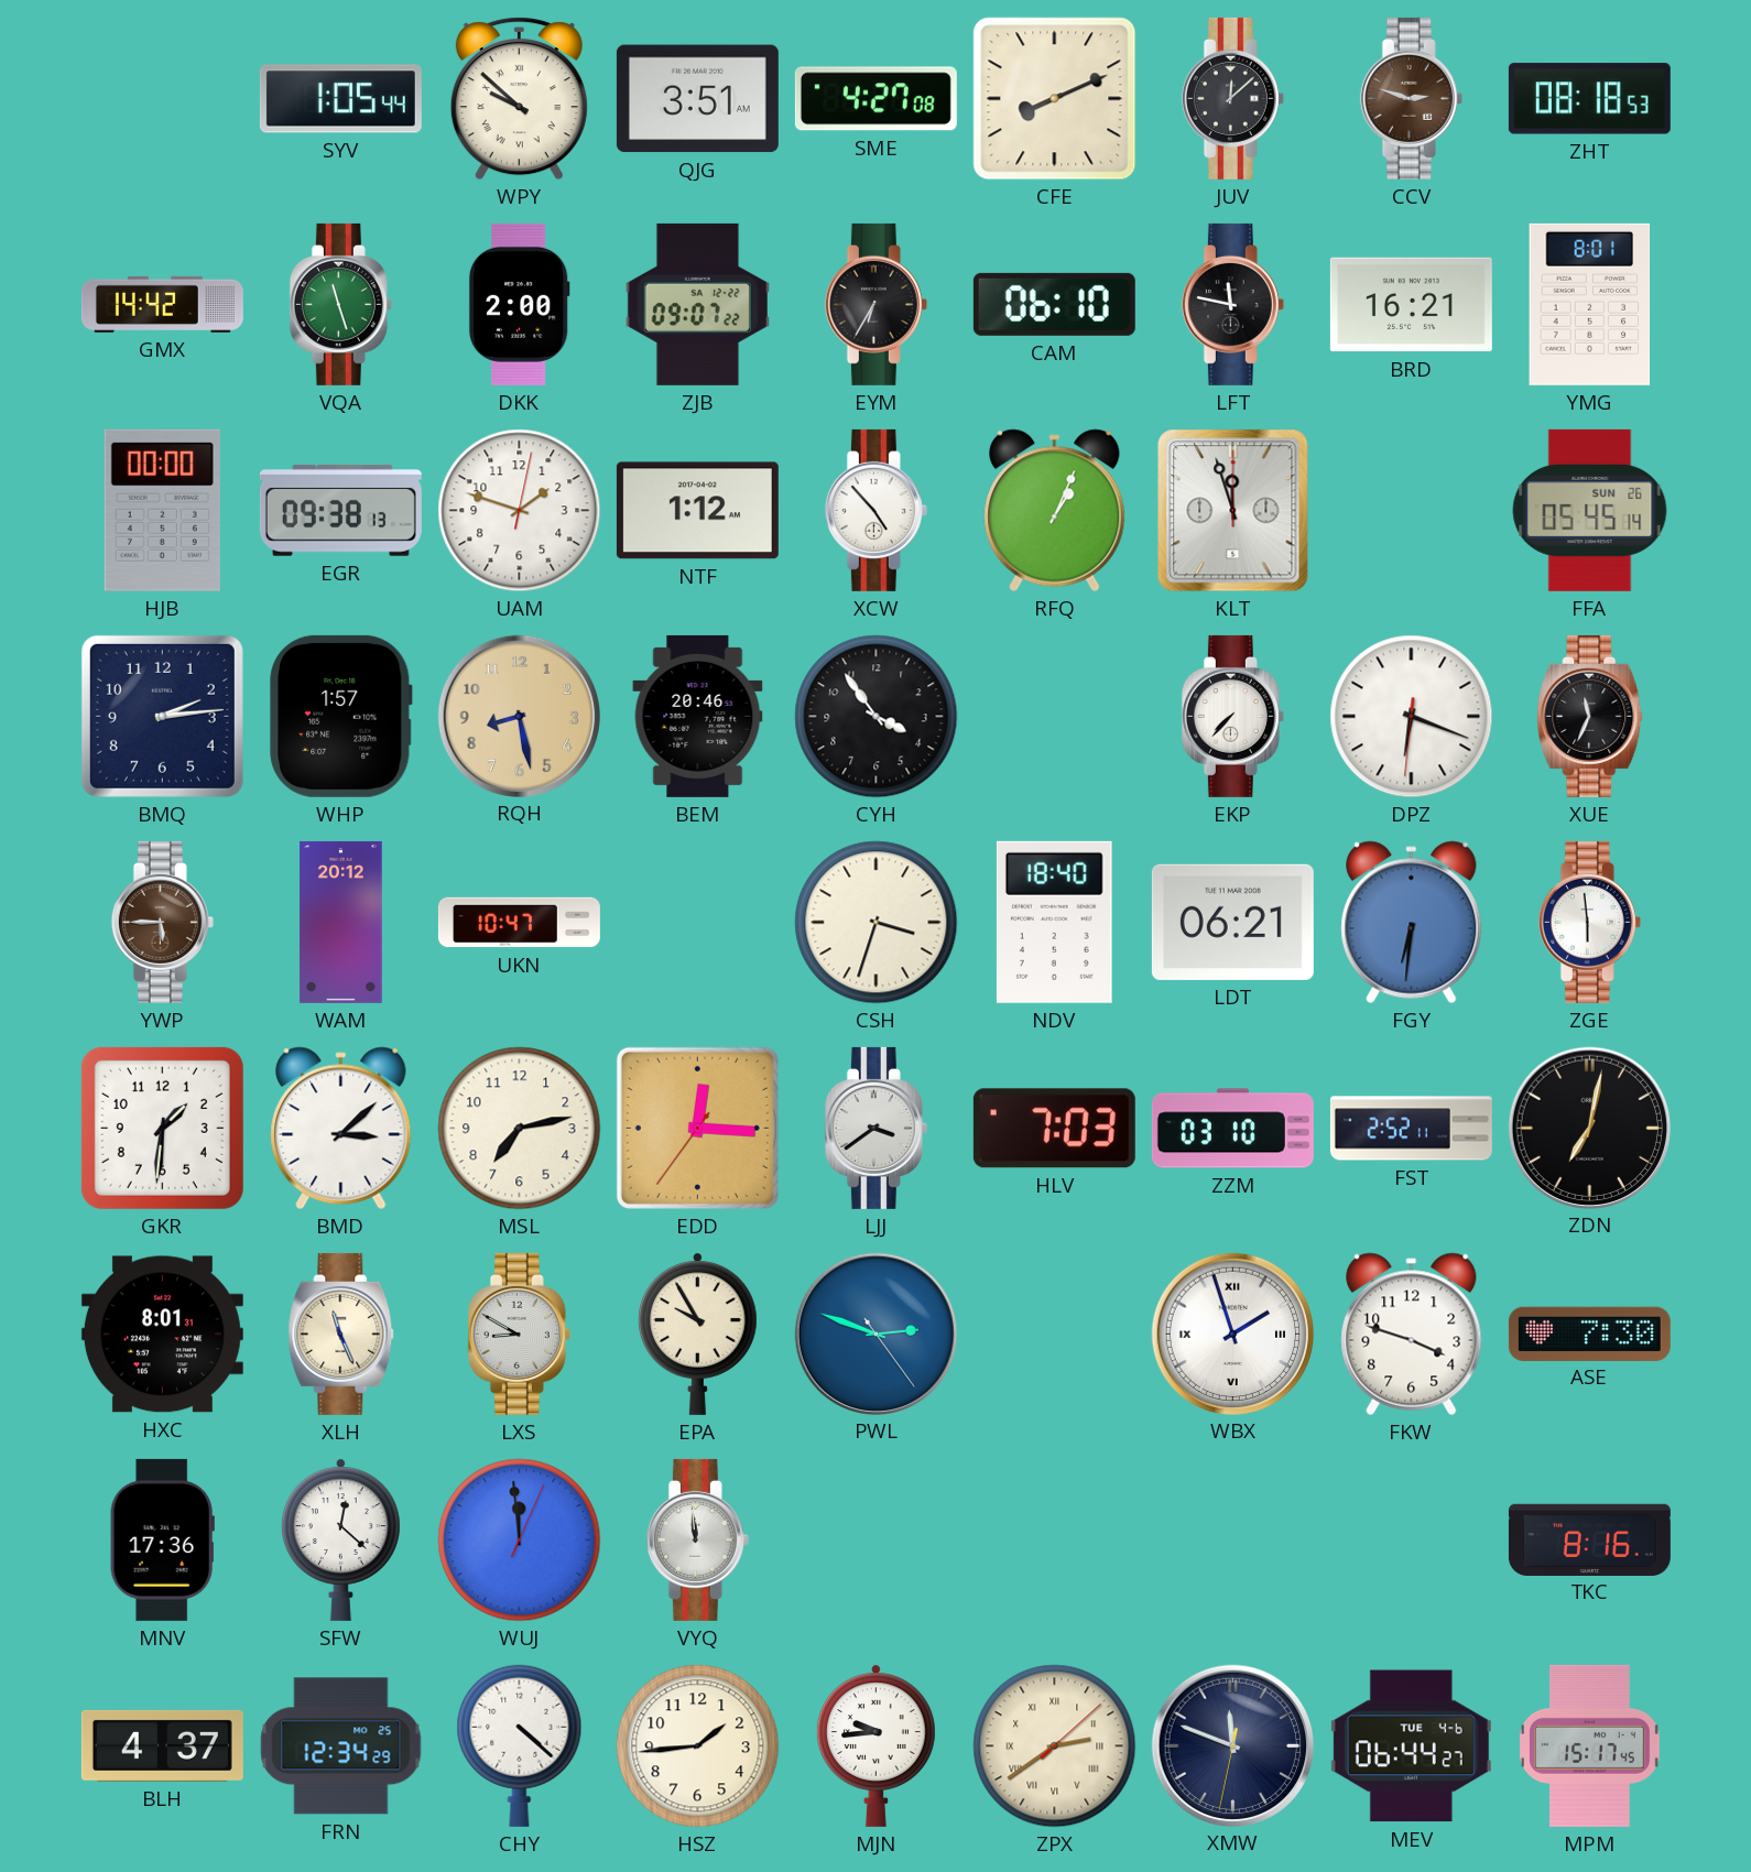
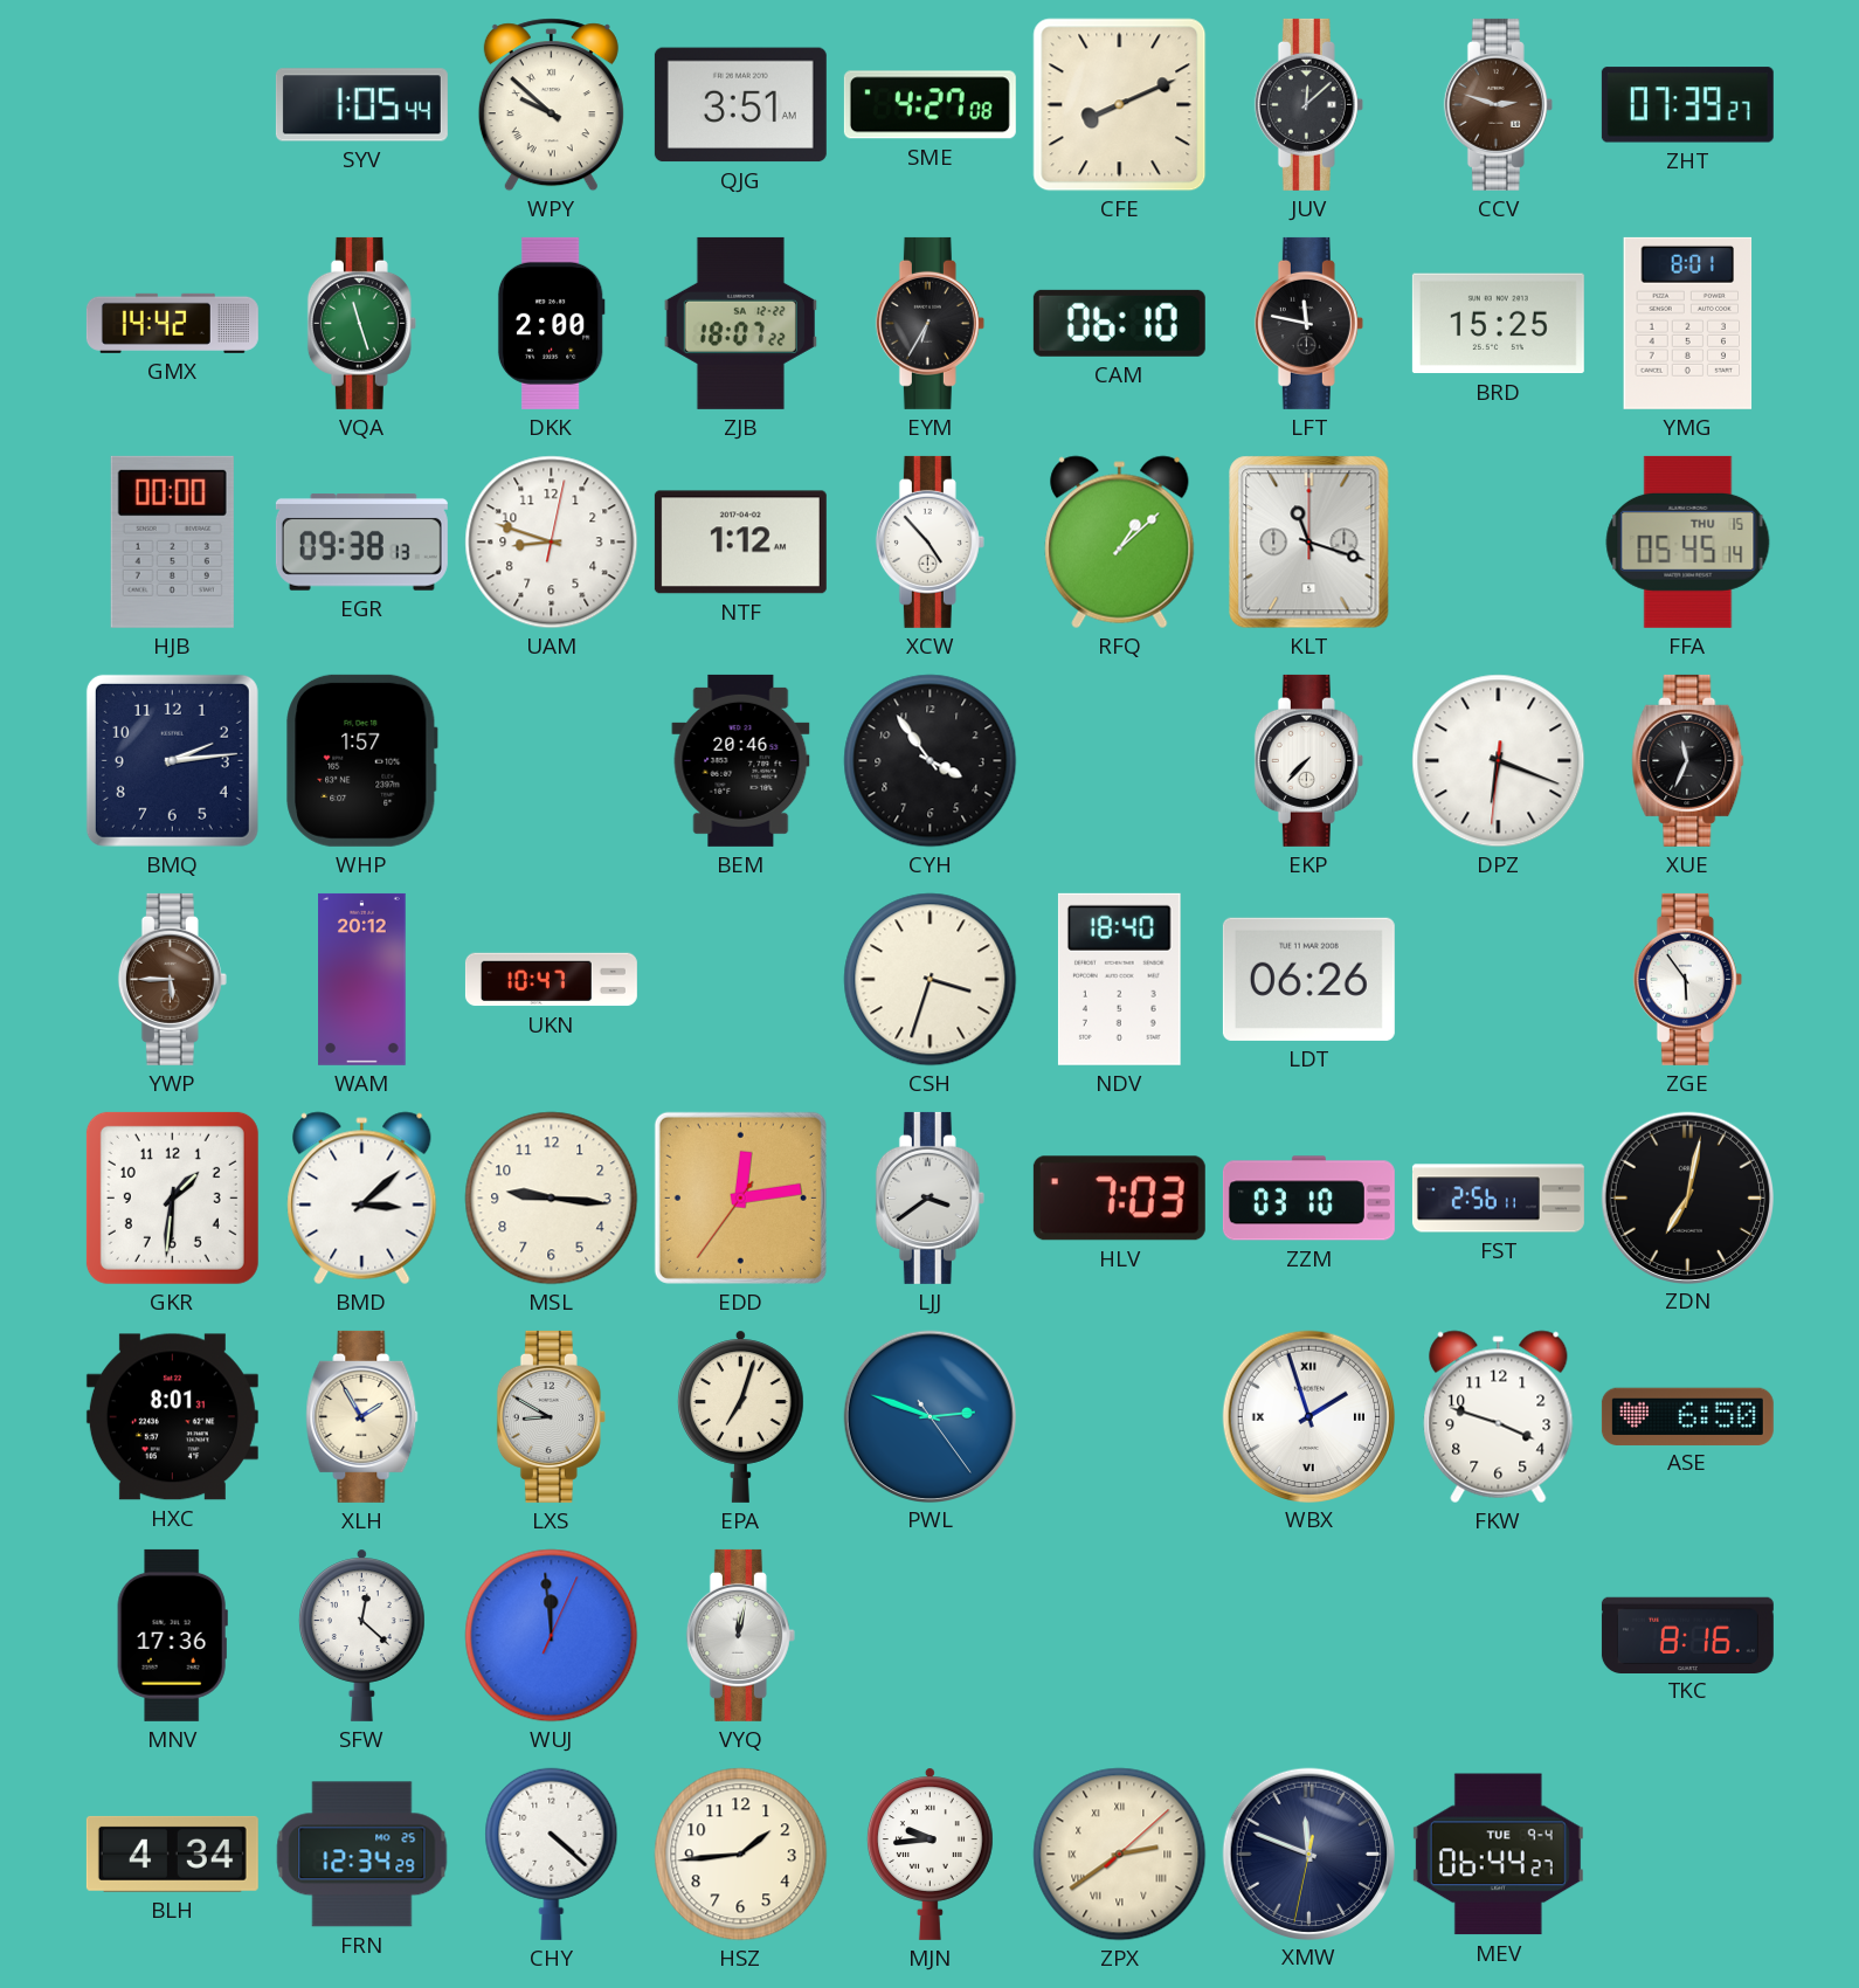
ZHT: 08:18 -> 07:39 (1687, 105)
ZJB: 09:07 -> 18:07 (740, 323)
BRD: 16:21 -> 15:25 (1498, 324)
UAM: 1:48 -> 8:48 (552, 543)
RFQ: 1:04 -> 1:08 (1120, 543)
KLT: 11:57 -> 11:18 (1309, 543)
FFA date: SUN 26 -> THU 15 (1688, 541)
RQH: 8:28 -> none (519, 716)
LDT: 06:21 -> 06:26 (1308, 979)
FGY: 6:31 -> none (1412, 923)
ZGE: 5:59 -> 5:54 (1687, 979)
MSL: 7:13 -> 9:16 (552, 1199)
EDD: 12:15 -> 12:13 (740, 1197)
FST: 2:52 -> 2:56 (1498, 1199)
XLH: 11:26 -> 1:55 (362, 1416)
EPA: 9:55 -> 7:03 (741, 1416)
ASE: 7:30 -> 6:50 (1687, 1416)
VYQ: 11:59 -> 12:02 (740, 1635)
BLH: 4:37 -> 4:34 (172, 1854)
MEV date: TUE 4-6 -> TUE 9-4 (1498, 1855)
MPM: 15:17 -> none (1590, 1745)
